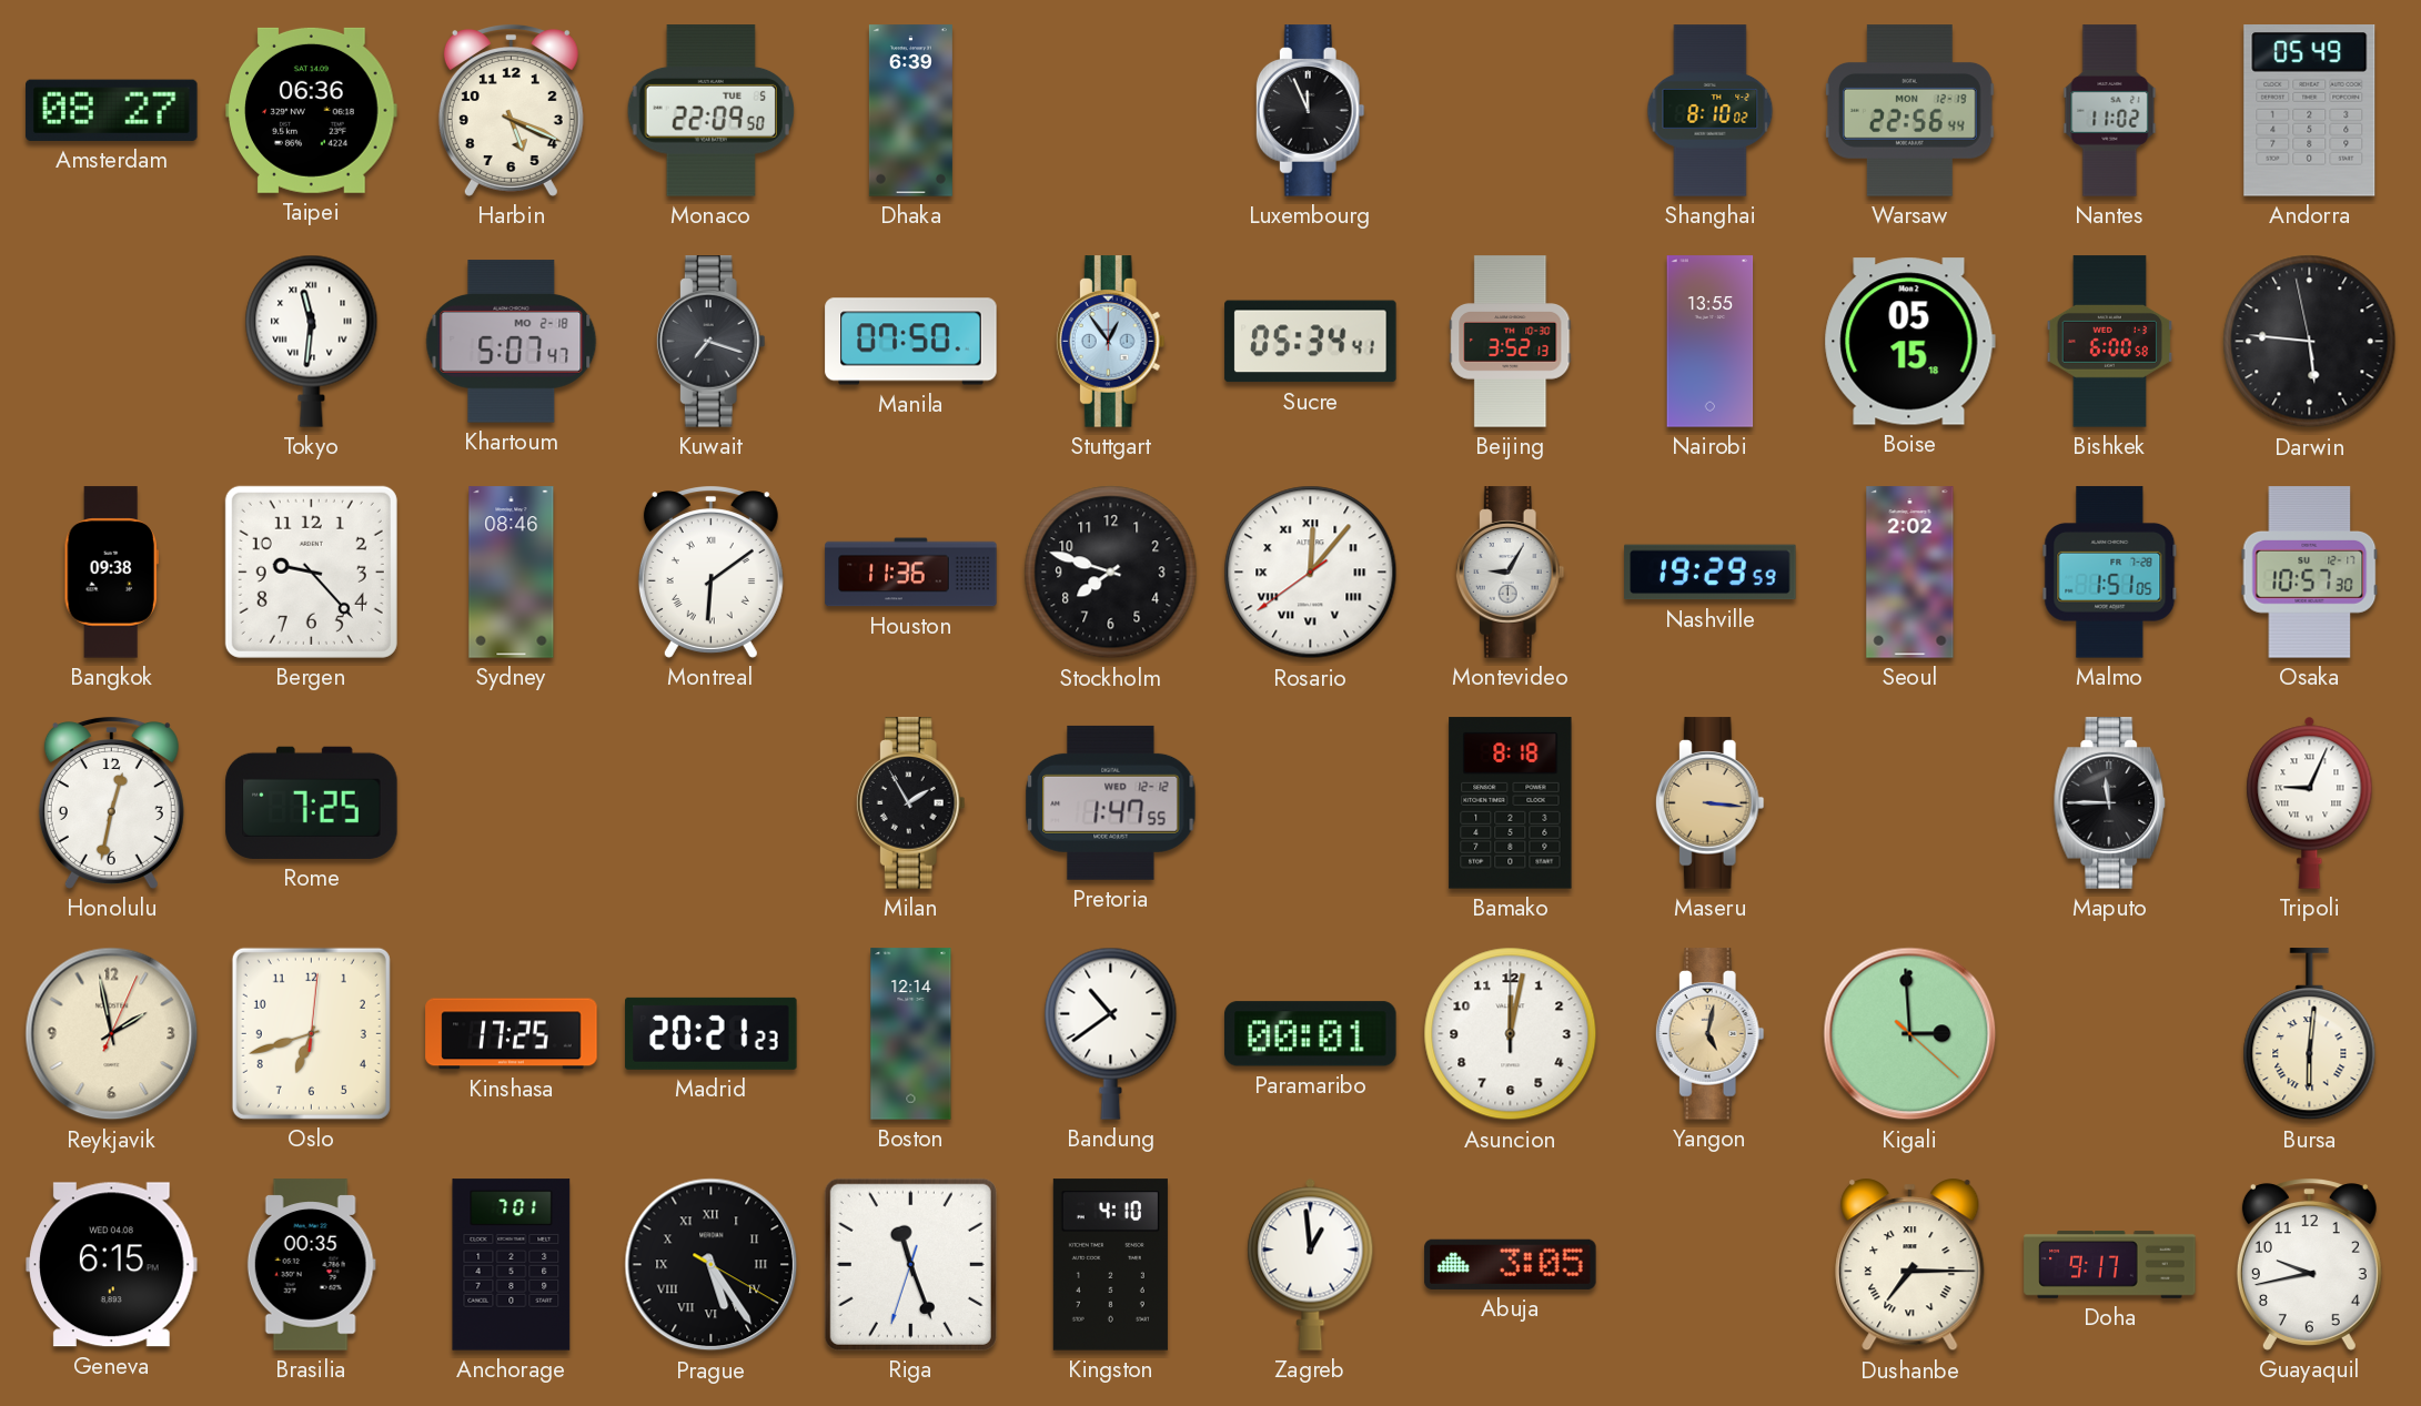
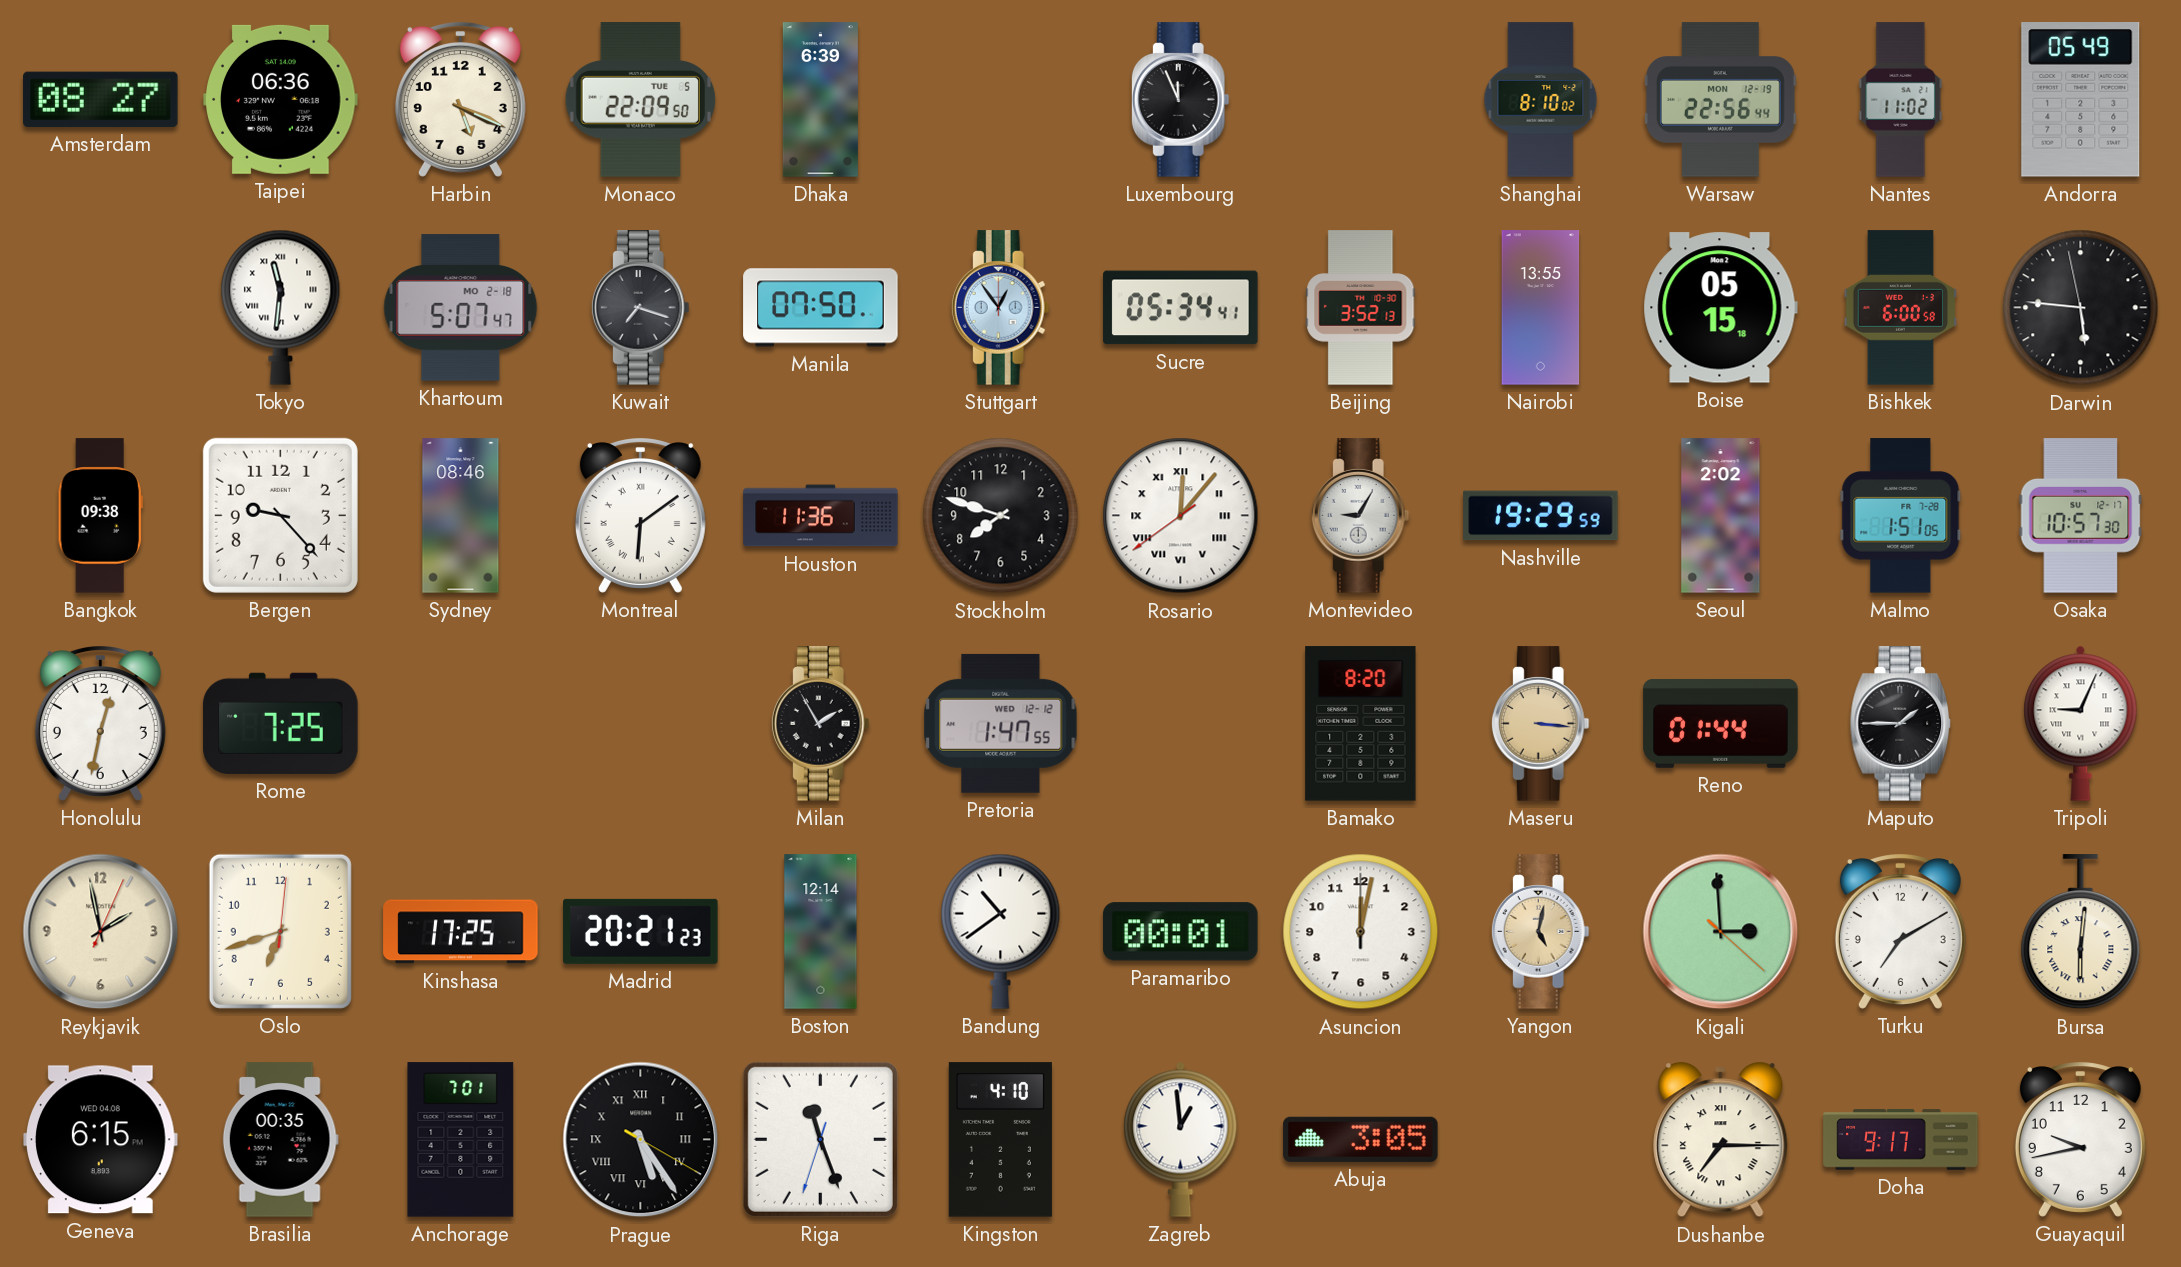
Bamako: 8:18 -> 8:20 (1361, 724)
Reno: none -> 01:44 (1721, 723)
Maputo: 11:45 -> 1:45 (1901, 724)
Turku: none -> 7:10 (1900, 932)
